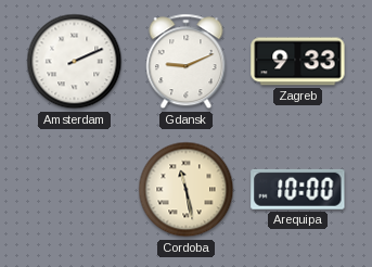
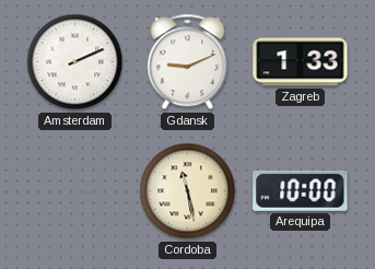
Zagreb: 9:33 -> 1:33 (301, 62)
